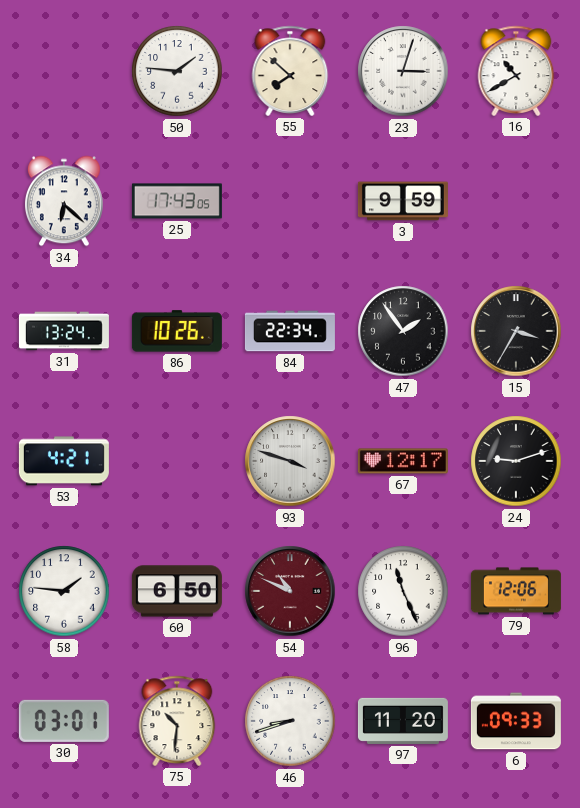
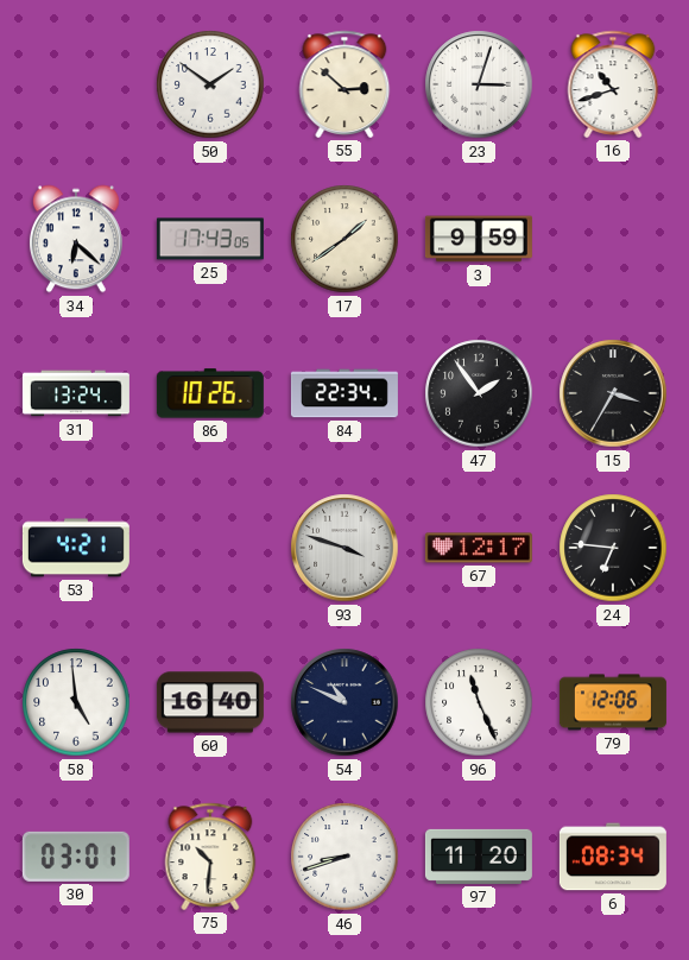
50: 1:46 -> 1:51 (210, 84)
55: 7:52 -> 2:52 (344, 84)
16: 10:40 -> 10:42 (613, 84)
17: none -> 1:39 (344, 239)
24: 9:12 -> 6:46 (613, 548)
58: 1:46 -> 4:59 (76, 702)
60: 6:50 -> 16:40 (210, 702)
54 dial: burgundy -> navy (344, 702)
6: 09:33 -> 08:34 (613, 857)
